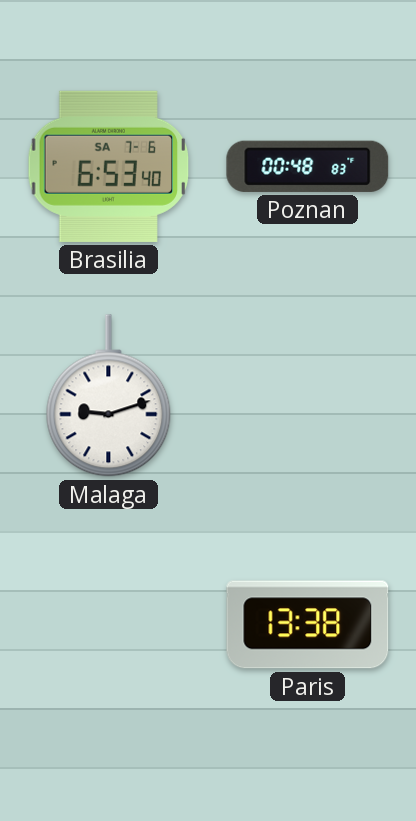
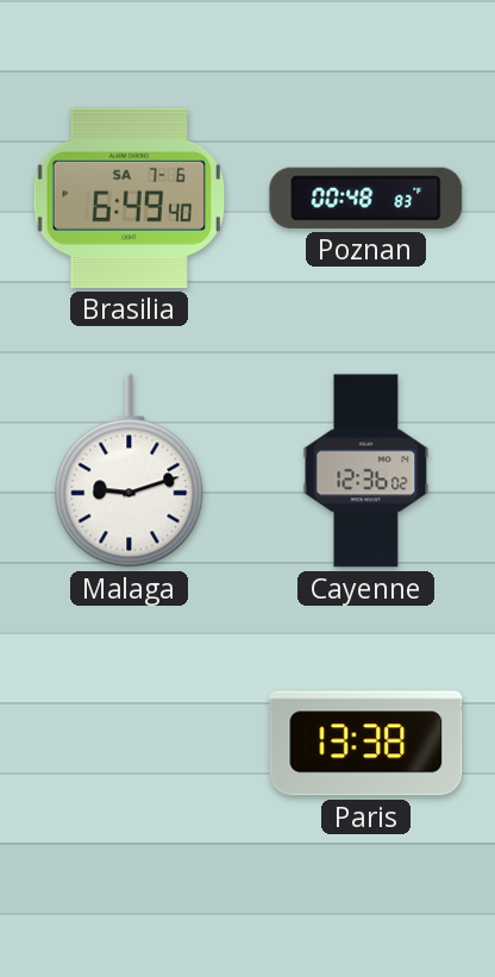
Brasilia: 6:53 -> 6:49 (130, 198)
Cayenne: none -> 12:36 (366, 471)
